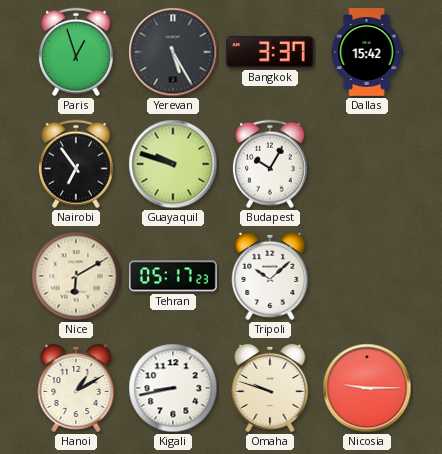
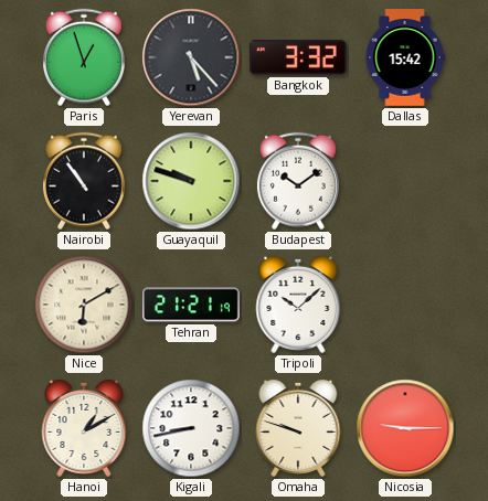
Yerevan: 5:25 -> 5:23 (191, 57)
Bangkok: 3:37 -> 3:32 (298, 57)
Nairobi: 6:54 -> 10:54 (84, 181)
Budapest: 10:05 -> 10:09 (298, 181)
Tehran: 05:17 -> 21:21 (192, 305)
